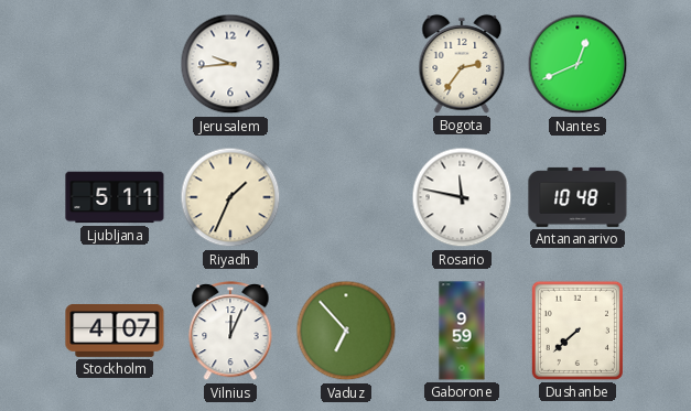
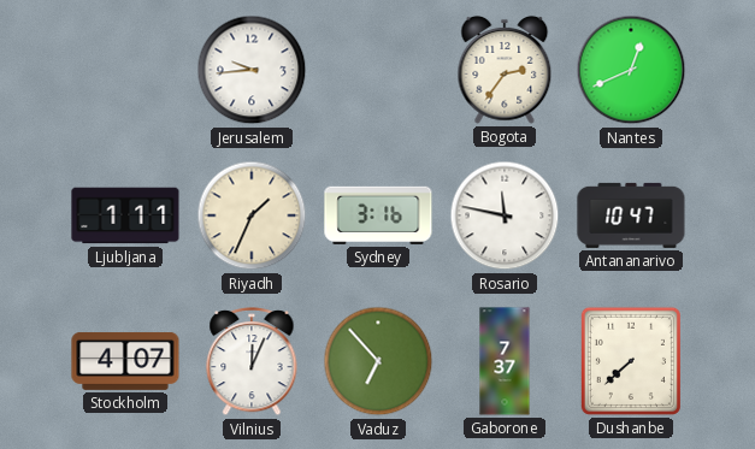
Ljubljana: 5:11 -> 1:11 (125, 215)
Sydney: none -> 3:16 (378, 215)
Antananarivo: 10:48 -> 10:47 (631, 215)
Gaborone: 9:59 -> 7:37 (505, 361)
